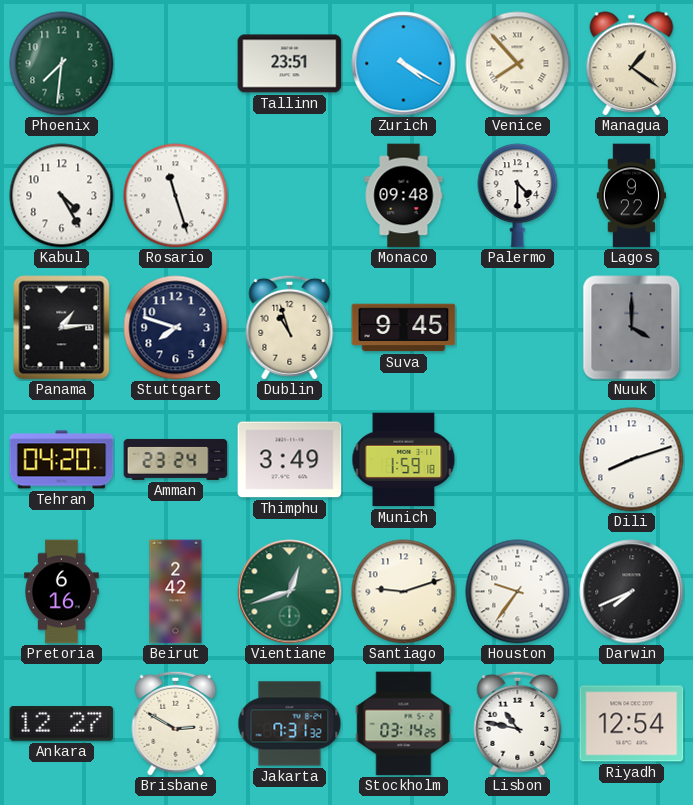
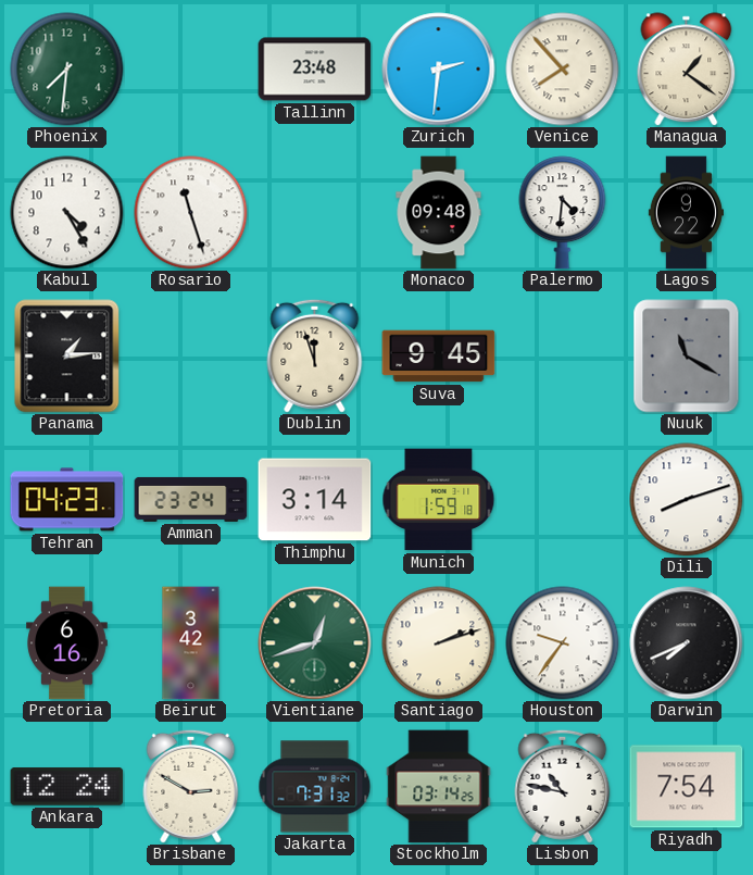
Tallinn: 23:51 -> 23:48 (315, 70)
Zurich: 4:20 -> 2:31 (439, 70)
Palermo: 4:30 -> 4:31 (563, 213)
Stuttgart: 7:48 -> none (176, 328)
Dublin: 10:57 -> 11:57 (315, 355)
Nuuk: 4:00 -> 11:20 (687, 357)
Tehran: 04:20 -> 04:23 (67, 500)
Thimphu: 3:49 -> 3:14 (315, 500)
Beirut: 2:42 -> 3:42 (191, 643)
Santiago: 9:12 -> 2:12 (439, 643)
Ankara: 12:27 -> 12:24 (67, 787)
Riyadh: 12:54 -> 7:54 (687, 787)
